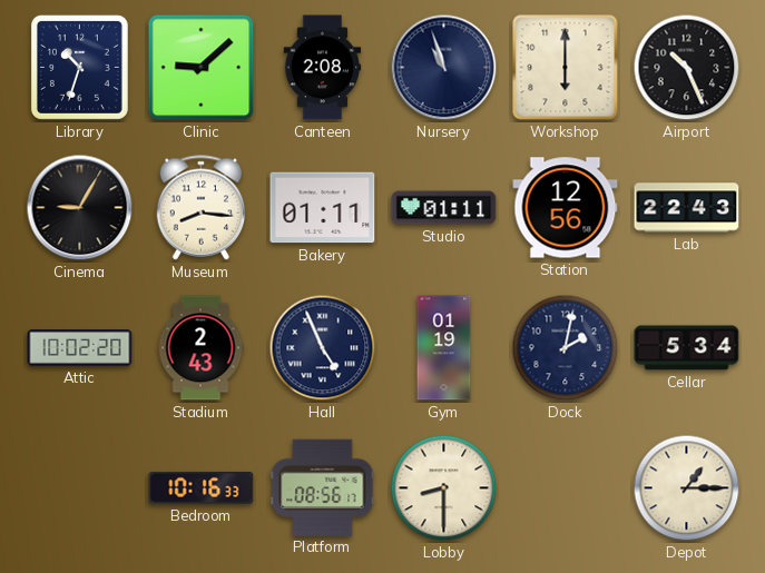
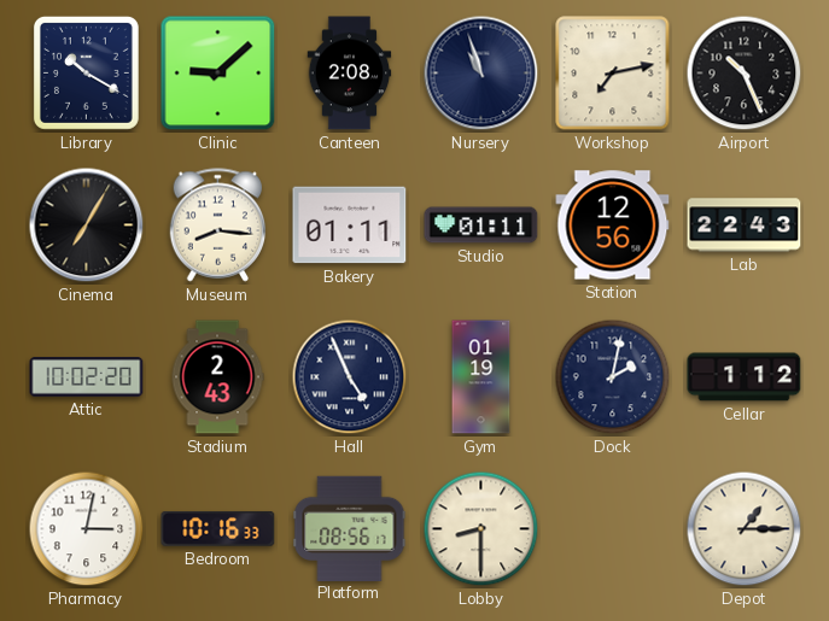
Library: 10:33 -> 10:20 (86, 72)
Workshop: 6:00 -> 7:13 (613, 74)
Cinema: 9:05 -> 7:05 (87, 225)
Cellar: 5:34 -> 1:12 (745, 377)
Pharmacy: none -> 3:02 (87, 529)
